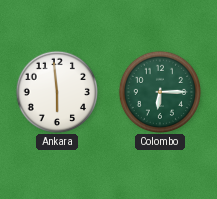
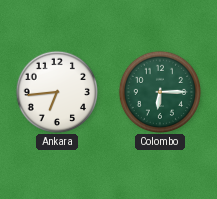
Ankara: 5:59 -> 6:44 (56, 91)
